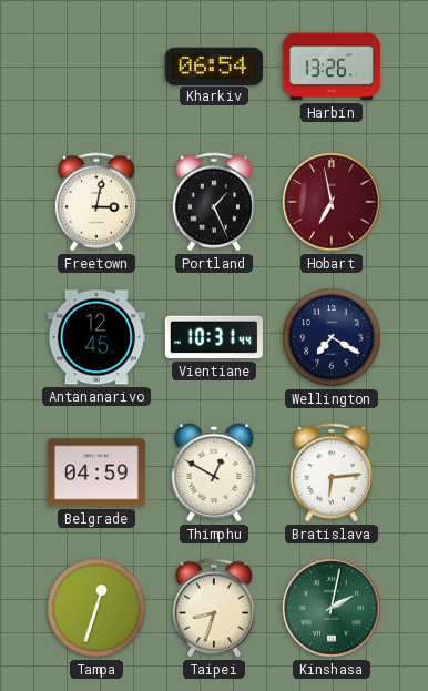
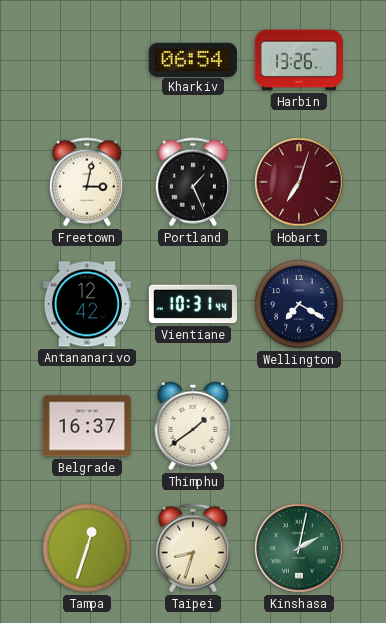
Hobart: 6:58 -> 7:03 (299, 182)
Antananarivo: 12:45 -> 12:42 (87, 304)
Belgrade: 04:59 -> 16:37 (87, 426)
Thimphu: 12:50 -> 1:39 (193, 426)
Bratislava: 6:14 -> none (332, 472)
